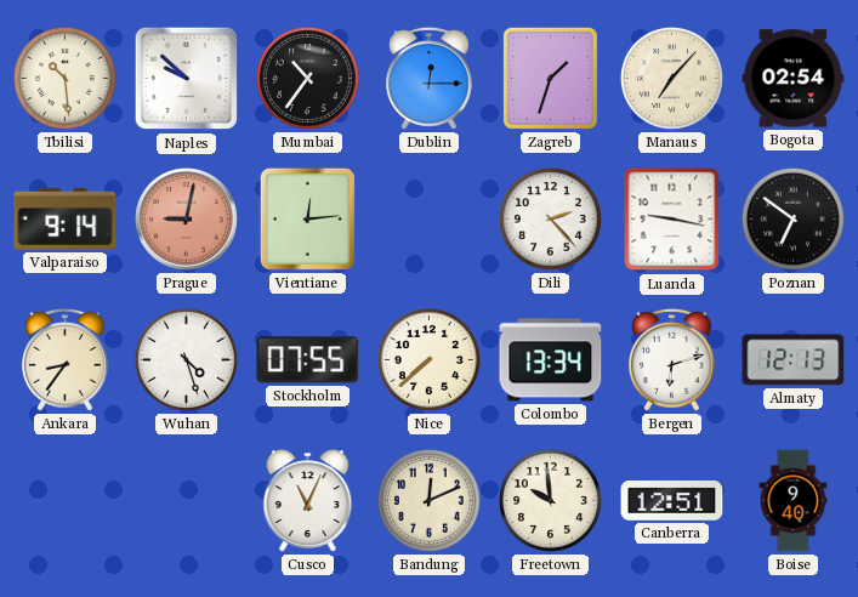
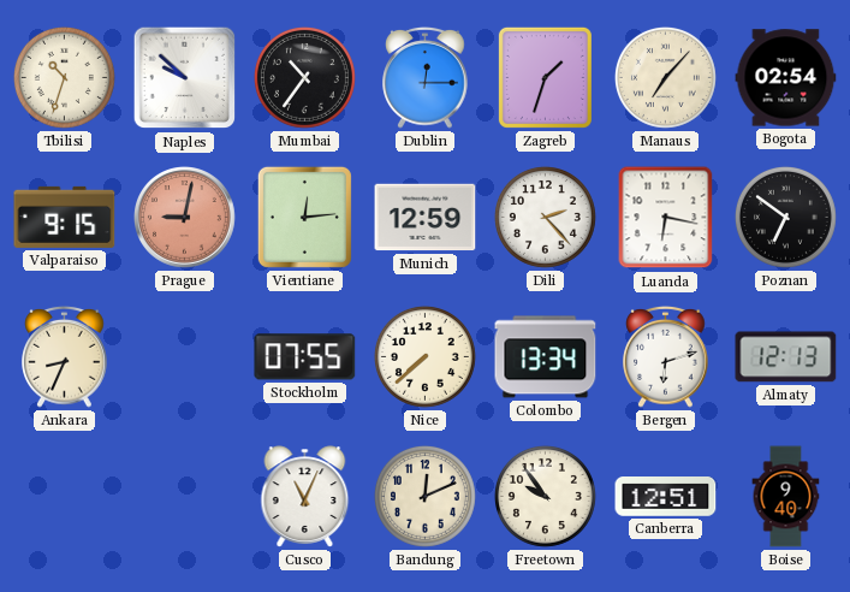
Tbilisi: 10:29 -> 10:33 (64, 77)
Valparaiso: 9:14 -> 9:15 (65, 217)
Munich: none -> 12:59 (426, 218)
Luanda: 9:17 -> 6:17 (666, 218)
Ankara: 8:36 -> 8:34 (65, 356)
Wuhan: 4:27 -> none (186, 359)
Freetown: 9:59 -> 9:54 (545, 496)
